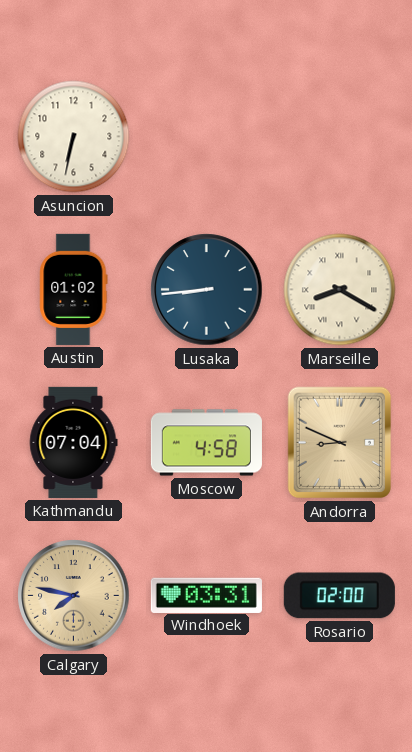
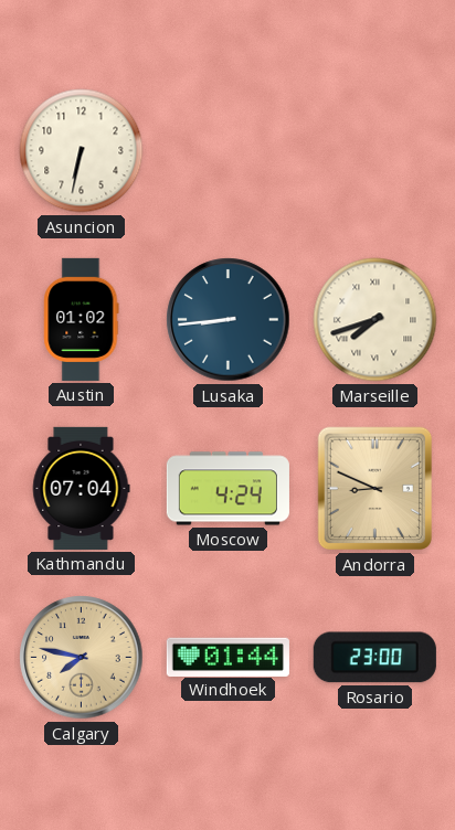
Marseille: 8:20 -> 7:42 (375, 320)
Moscow: 4:58 -> 4:24 (227, 489)
Windhoek: 03:31 -> 01:44 (227, 657)
Rosario: 02:00 -> 23:00 (374, 658)
